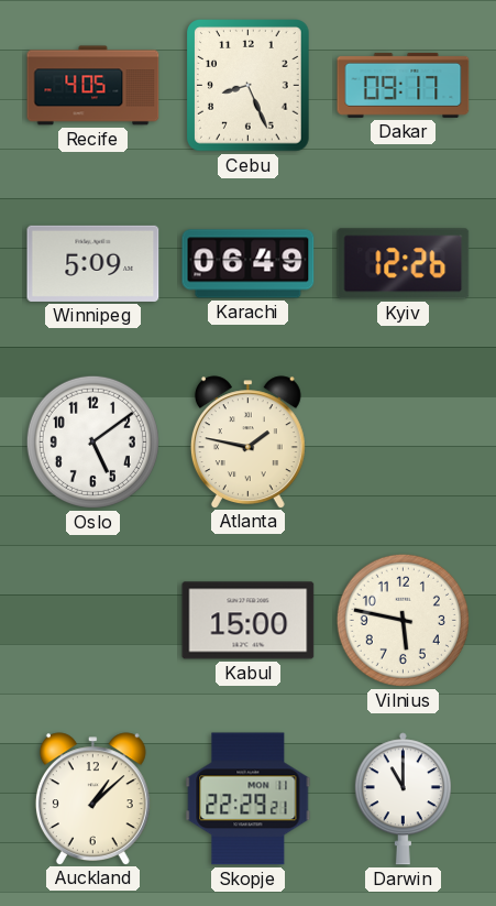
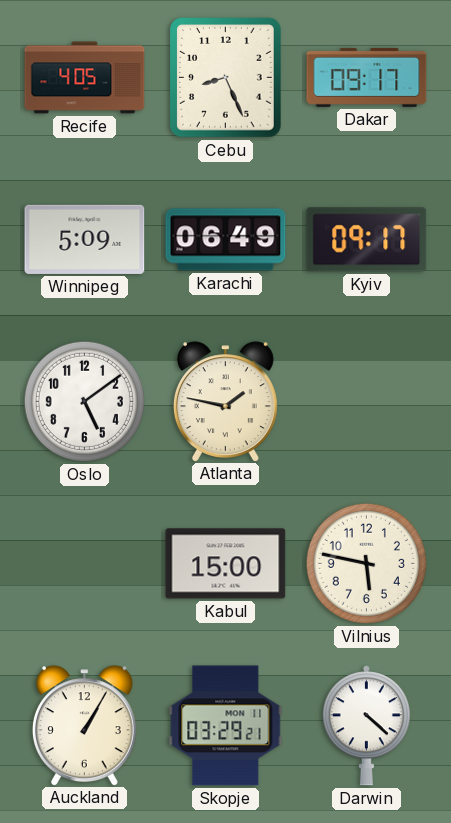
Kyiv: 12:26 -> 09:17 (367, 240)
Auckland: 1:08 -> 1:05 (84, 725)
Skopje: 22:29 -> 03:29 (226, 726)
Darwin: 11:00 -> 4:22 (366, 726)
